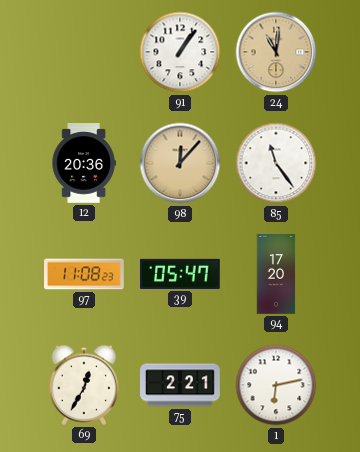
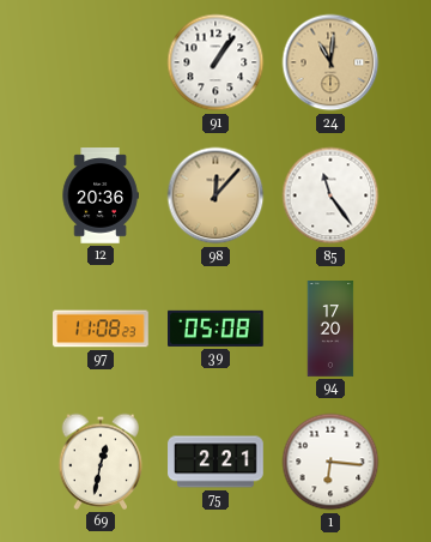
39: 05:47 -> 05:08 (217, 329)
69: 12:35 -> 12:32 (101, 462)
1: 6:13 -> 6:16 (330, 462)
